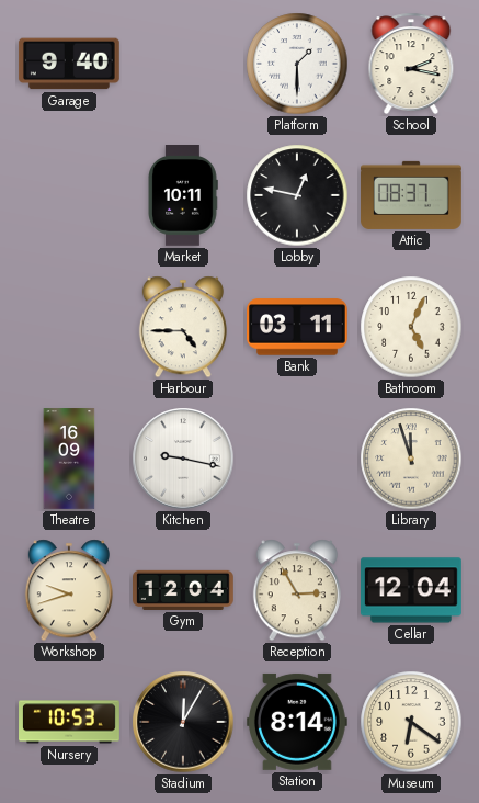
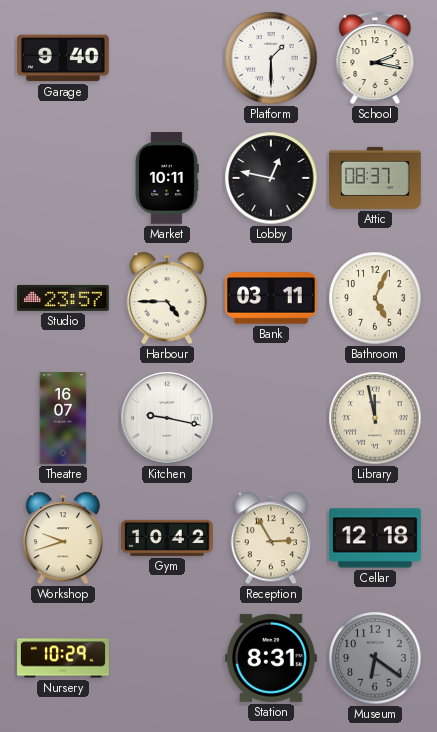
Studio: none -> 23:57 (64, 298)
Theatre: 16:09 -> 16:07 (63, 418)
Library: 11:57 -> 11:58 (375, 418)
Gym: 12:04 -> 10:42 (168, 538)
Cellar: 12:04 -> 12:18 (376, 538)
Nursery: 10:53 -> 10:29 (63, 658)
Stadium: 12:05 -> none (183, 722)
Station: 8:14 -> 8:31 (271, 658)
Museum dial: cream -> grey (375, 658)
